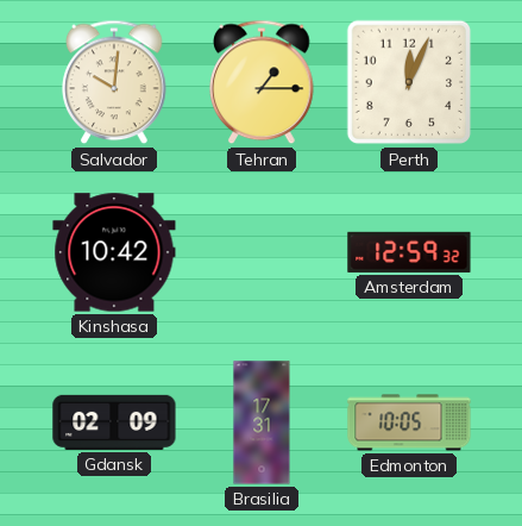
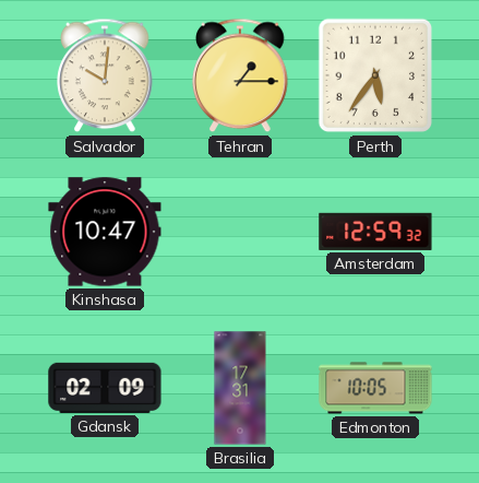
Perth: 12:04 -> 5:36 (375, 75)
Kinshasa: 10:42 -> 10:47 (105, 232)
